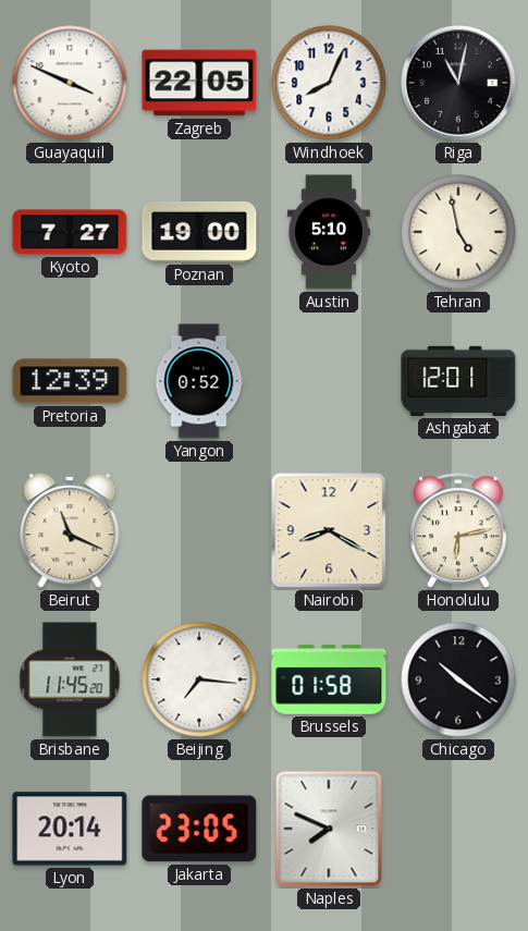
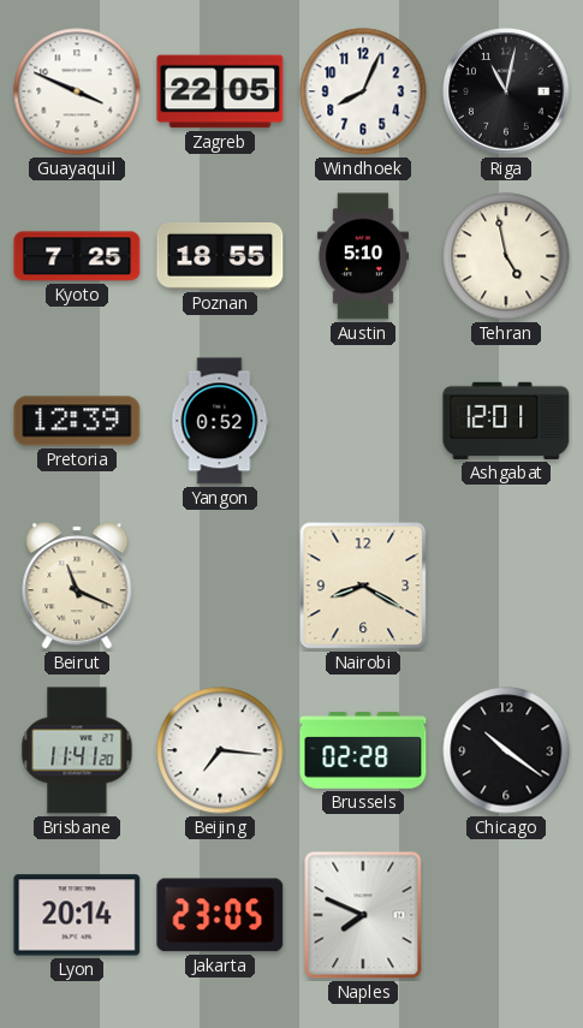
Kyoto: 7:27 -> 7:25 (77, 256)
Poznan: 19:00 -> 18:55 (220, 256)
Honolulu: 6:13 -> none (458, 531)
Brisbane: 11:45 -> 11:41 (77, 750)
Brussels: 01:58 -> 02:28 (363, 750)
